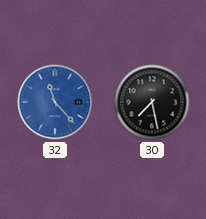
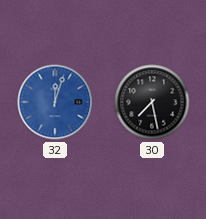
32: 11:23 -> 12:03 (55, 102)
